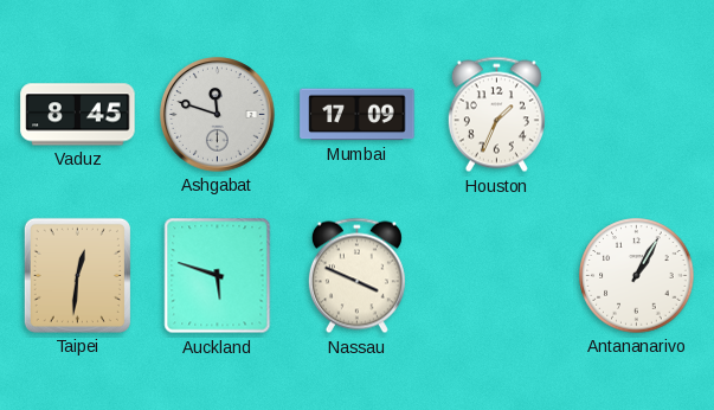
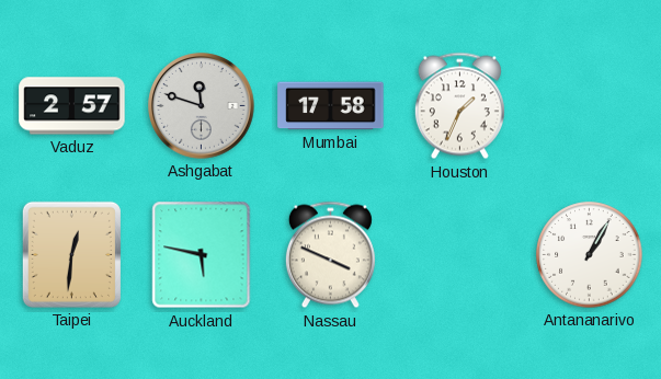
Vaduz: 8:45 -> 2:57 (72, 106)
Mumbai: 17:09 -> 17:58 (331, 106)
Auckland: 5:48 -> 5:47 (202, 255)
